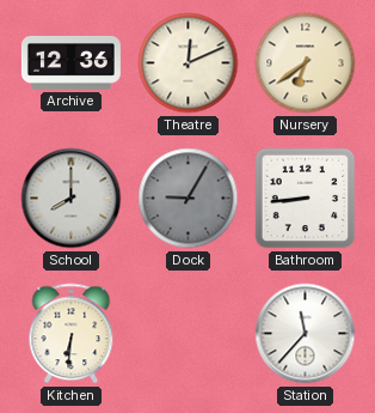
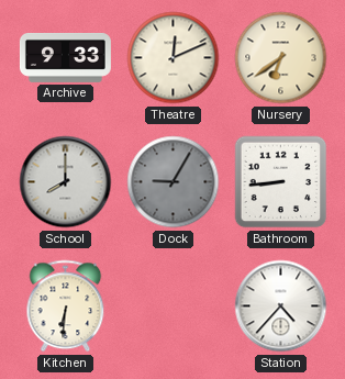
Archive: 12:36 -> 9:33 (65, 57)
Station: 11:37 -> 4:37 (281, 306)
